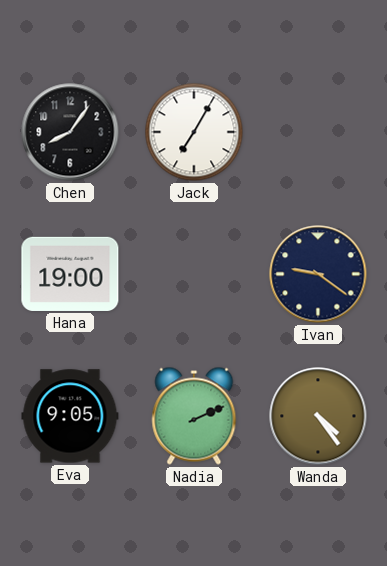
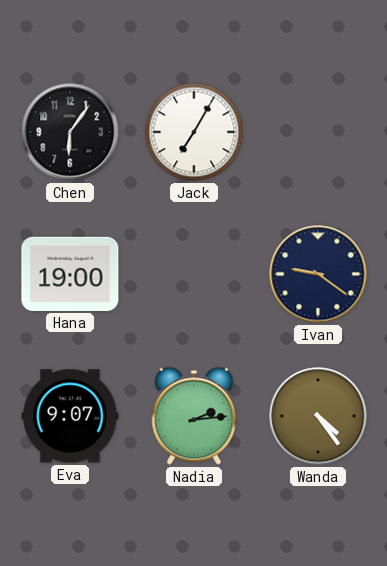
Chen: 8:06 -> 6:06 (70, 132)
Eva: 9:05 -> 9:07 (70, 416)
Nadia: 2:11 -> 2:14 (194, 416)
